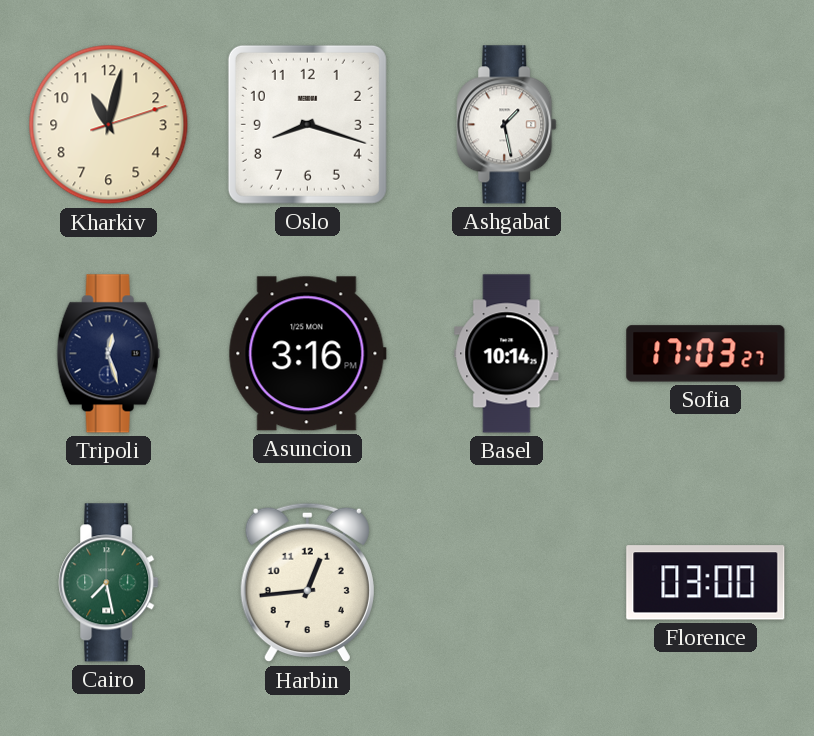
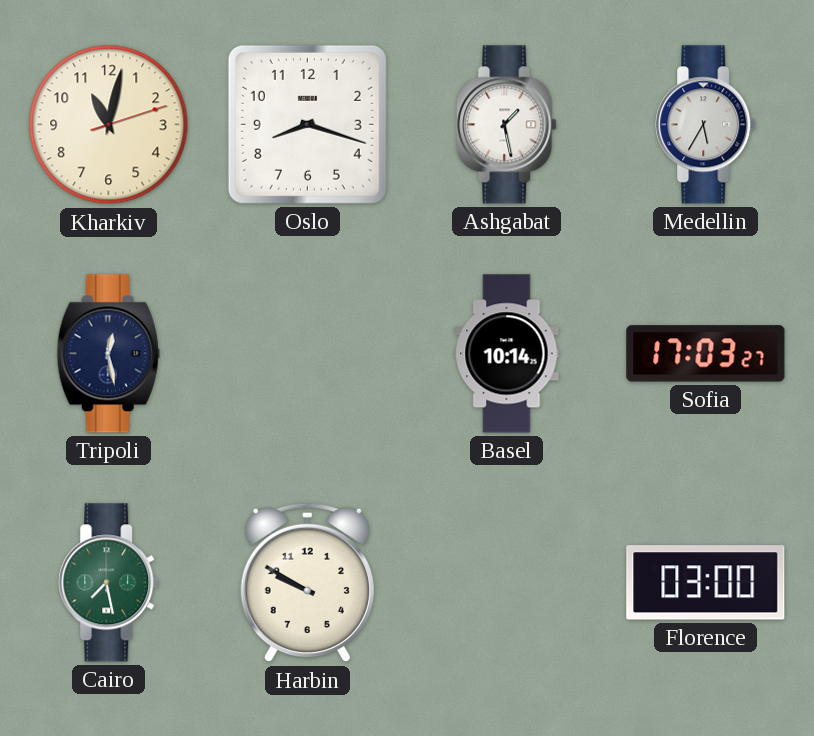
Medellin: none -> 5:35 (706, 125)
Tripoli: 12:27 -> 12:28 (108, 354)
Asuncion: 3:16 -> none (307, 354)
Harbin: 12:44 -> 9:50 (307, 583)
